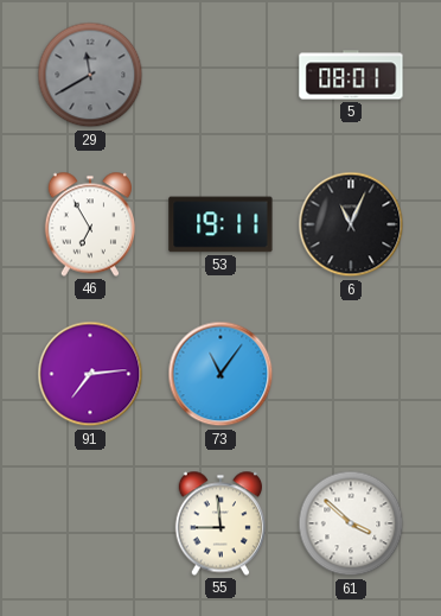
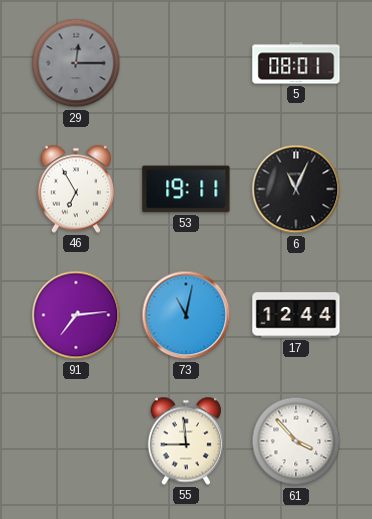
29: 11:40 -> 12:15 (76, 63)
73: 11:06 -> 11:02 (186, 315)
17: none -> 12:44 (296, 315)
61: 3:52 -> 3:53 (296, 441)
